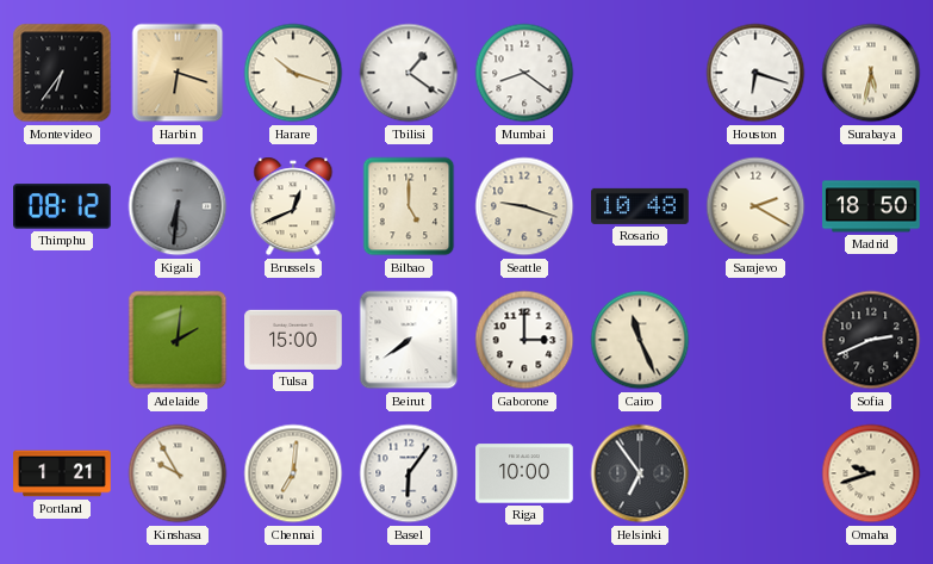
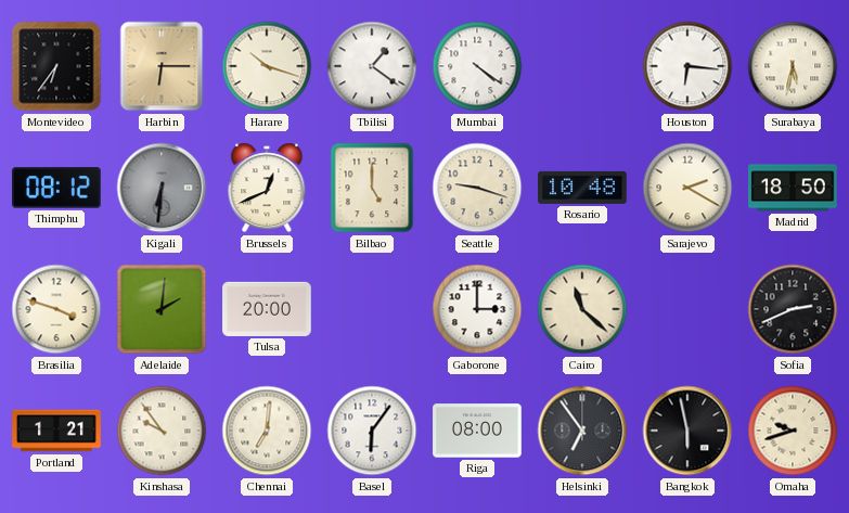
Harbin: 6:18 -> 6:15 (162, 66)
Mumbai: 8:21 -> 4:21 (477, 66)
Houston: 6:18 -> 6:16 (687, 66)
Brasilia: none -> 3:48 (56, 309)
Tulsa: 15:00 -> 20:00 (267, 309)
Beirut: 7:39 -> none (409, 340)
Cairo: 11:26 -> 11:22 (582, 309)
Kinshasa: 9:55 -> 9:54 (162, 431)
Riga: 10:00 -> 08:00 (477, 431)
Bangkok: none -> 5:58 (687, 431)
